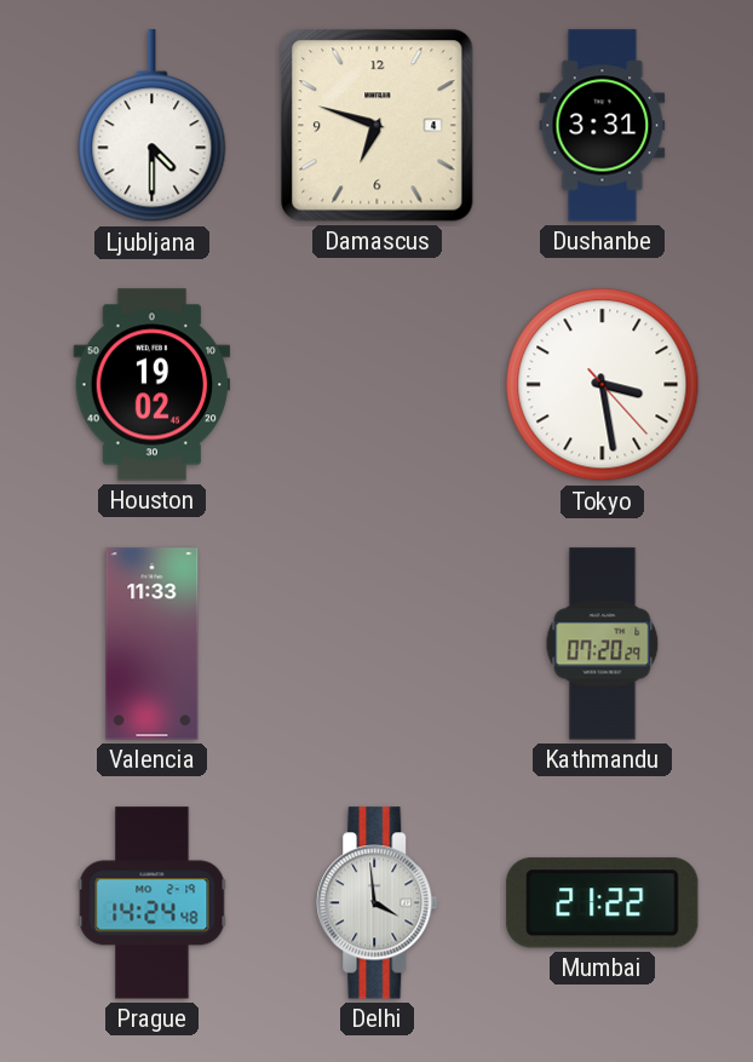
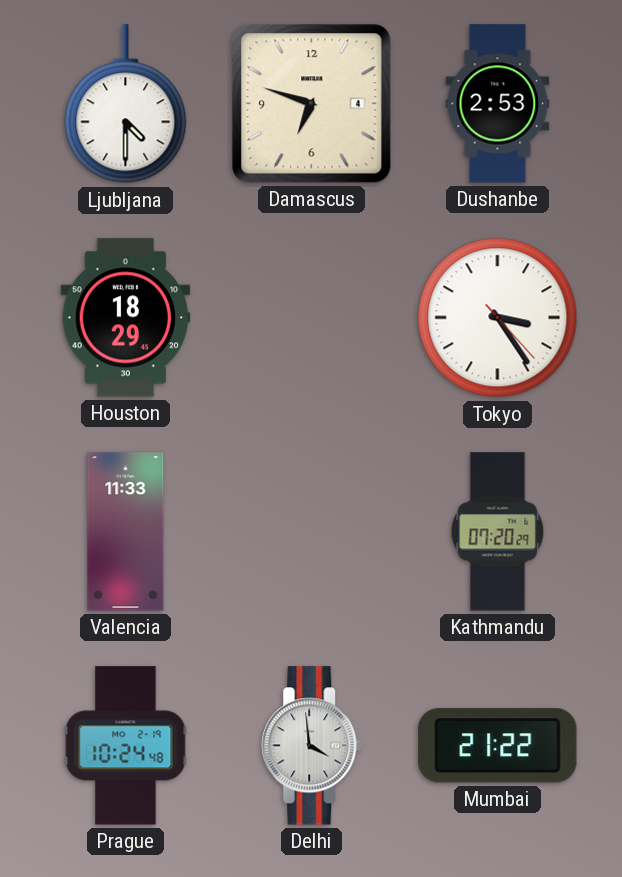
Dushanbe: 3:31 -> 2:53 (498, 104)
Houston: 19:02 -> 18:29 (126, 318)
Tokyo: 3:28 -> 3:24 (498, 318)
Prague: 14:24 -> 10:24 (126, 746)
